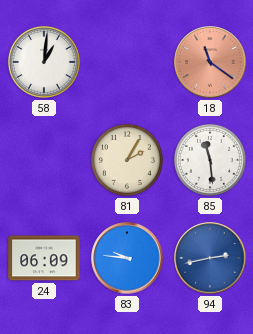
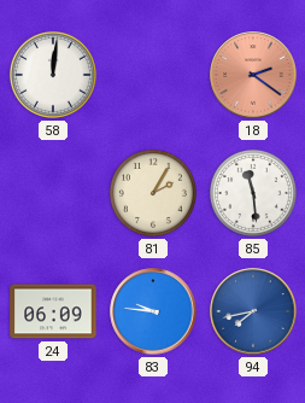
58: 1:01 -> 12:01 (53, 75)
18: 11:21 -> 2:21 (253, 75)
94: 2:43 -> 7:43 (253, 311)
